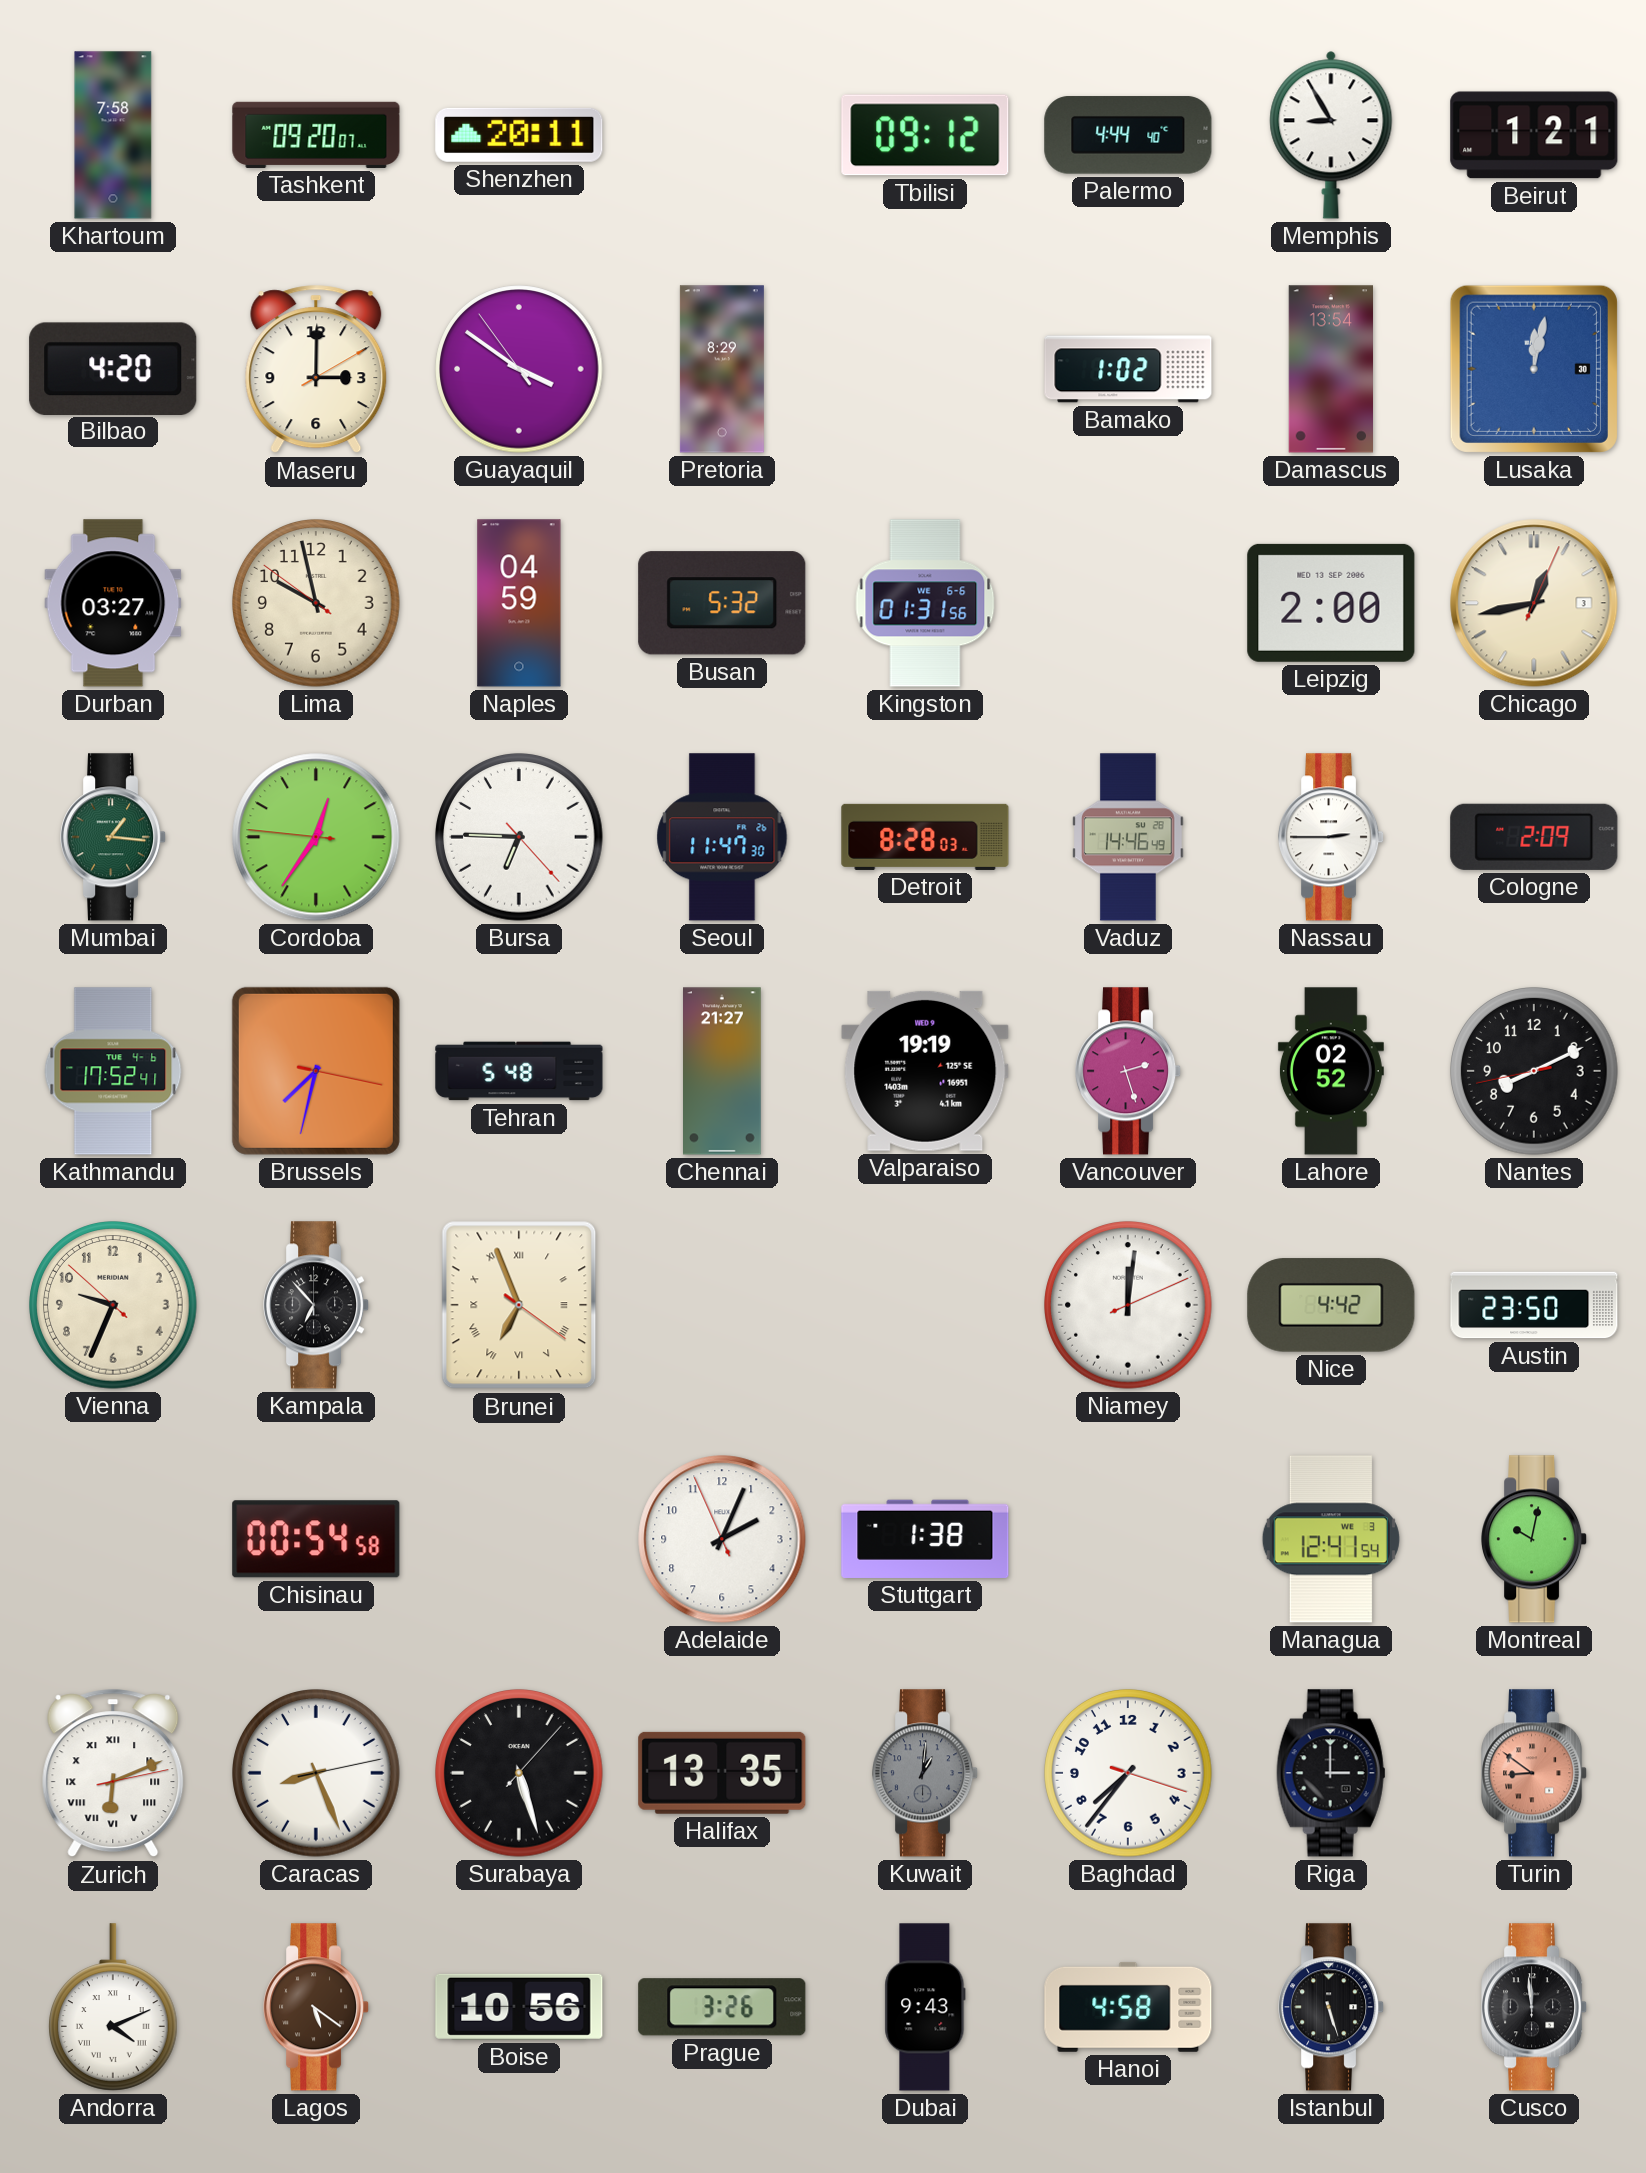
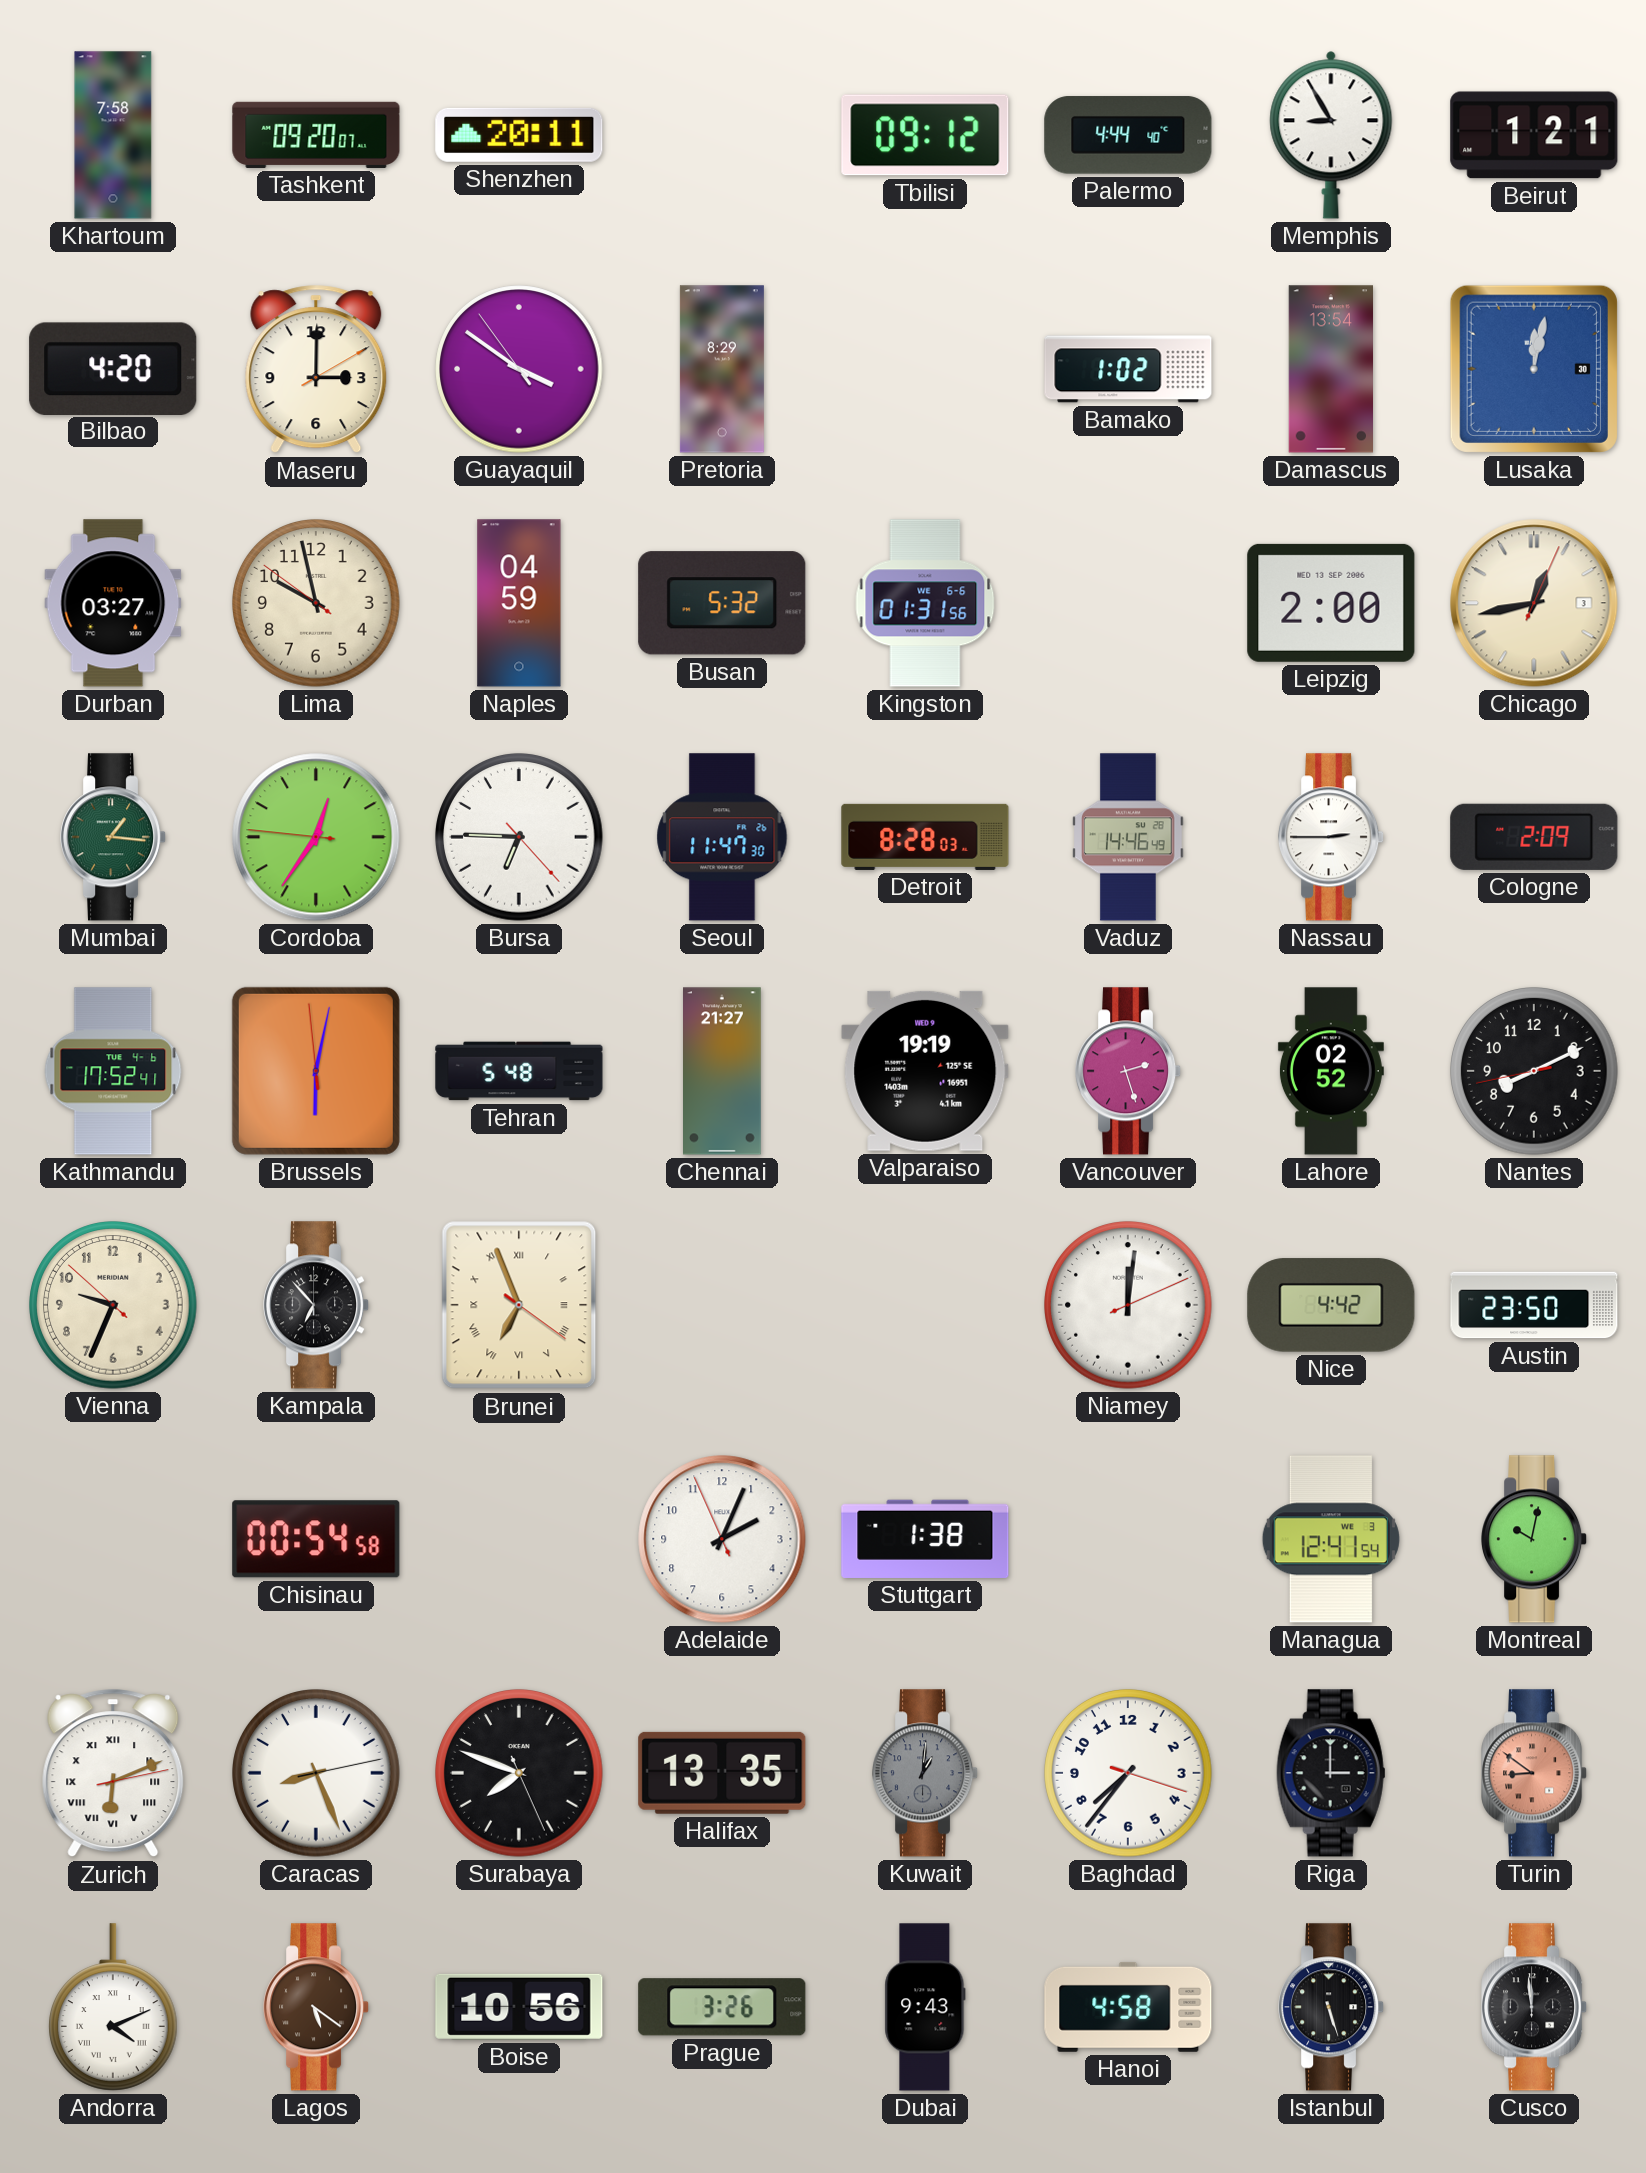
Brussels: 7:32 -> 6:01 (316, 1071)
Surabaya: 5:27 -> 7:48 (519, 1773)
